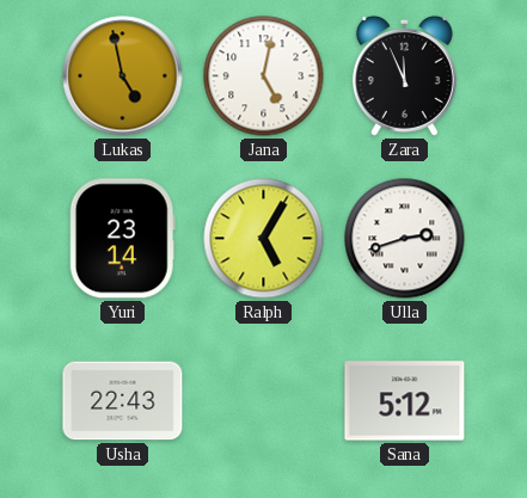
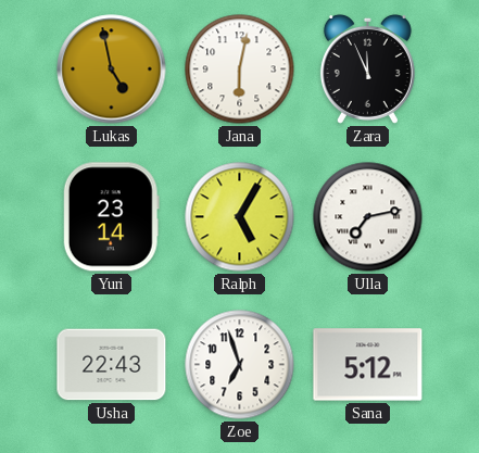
Jana: 5:02 -> 6:02 (240, 70)
Ulla: 2:42 -> 7:13 (368, 217)
Zoe: none -> 6:57 (240, 365)
